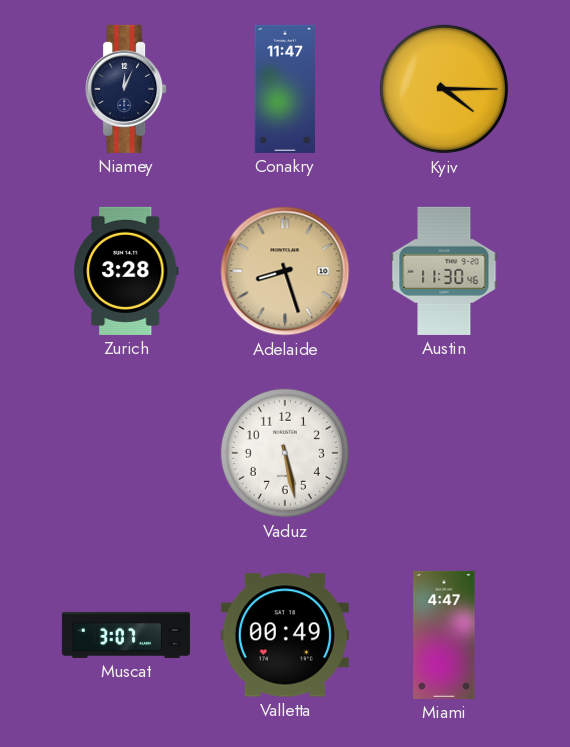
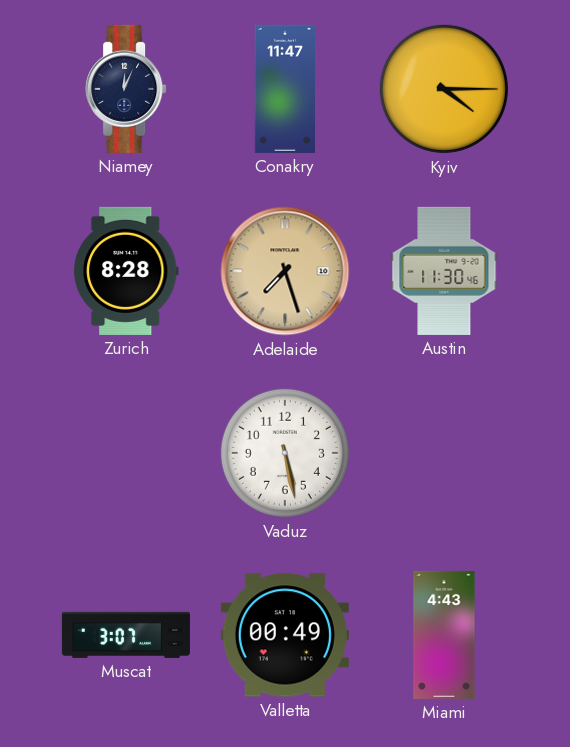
Zurich: 3:28 -> 8:28 (127, 271)
Adelaide: 8:27 -> 7:27 (285, 271)
Miami: 4:47 -> 4:43 (444, 635)
